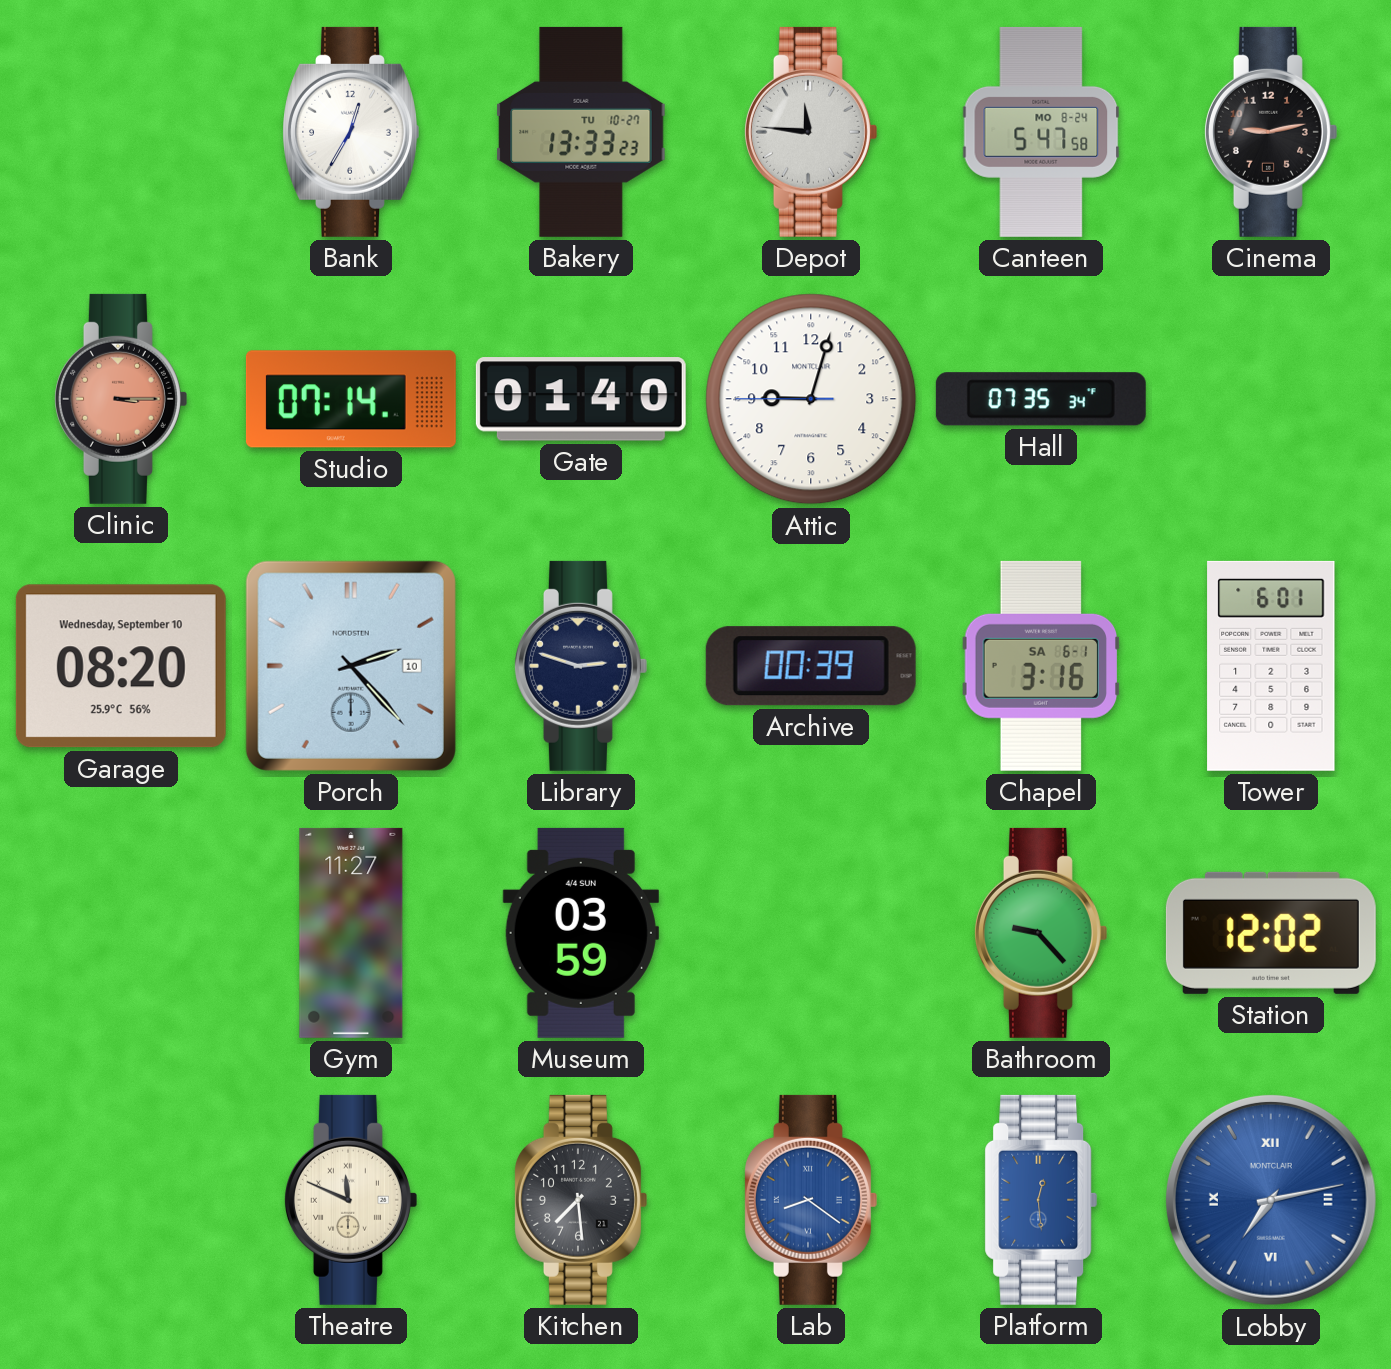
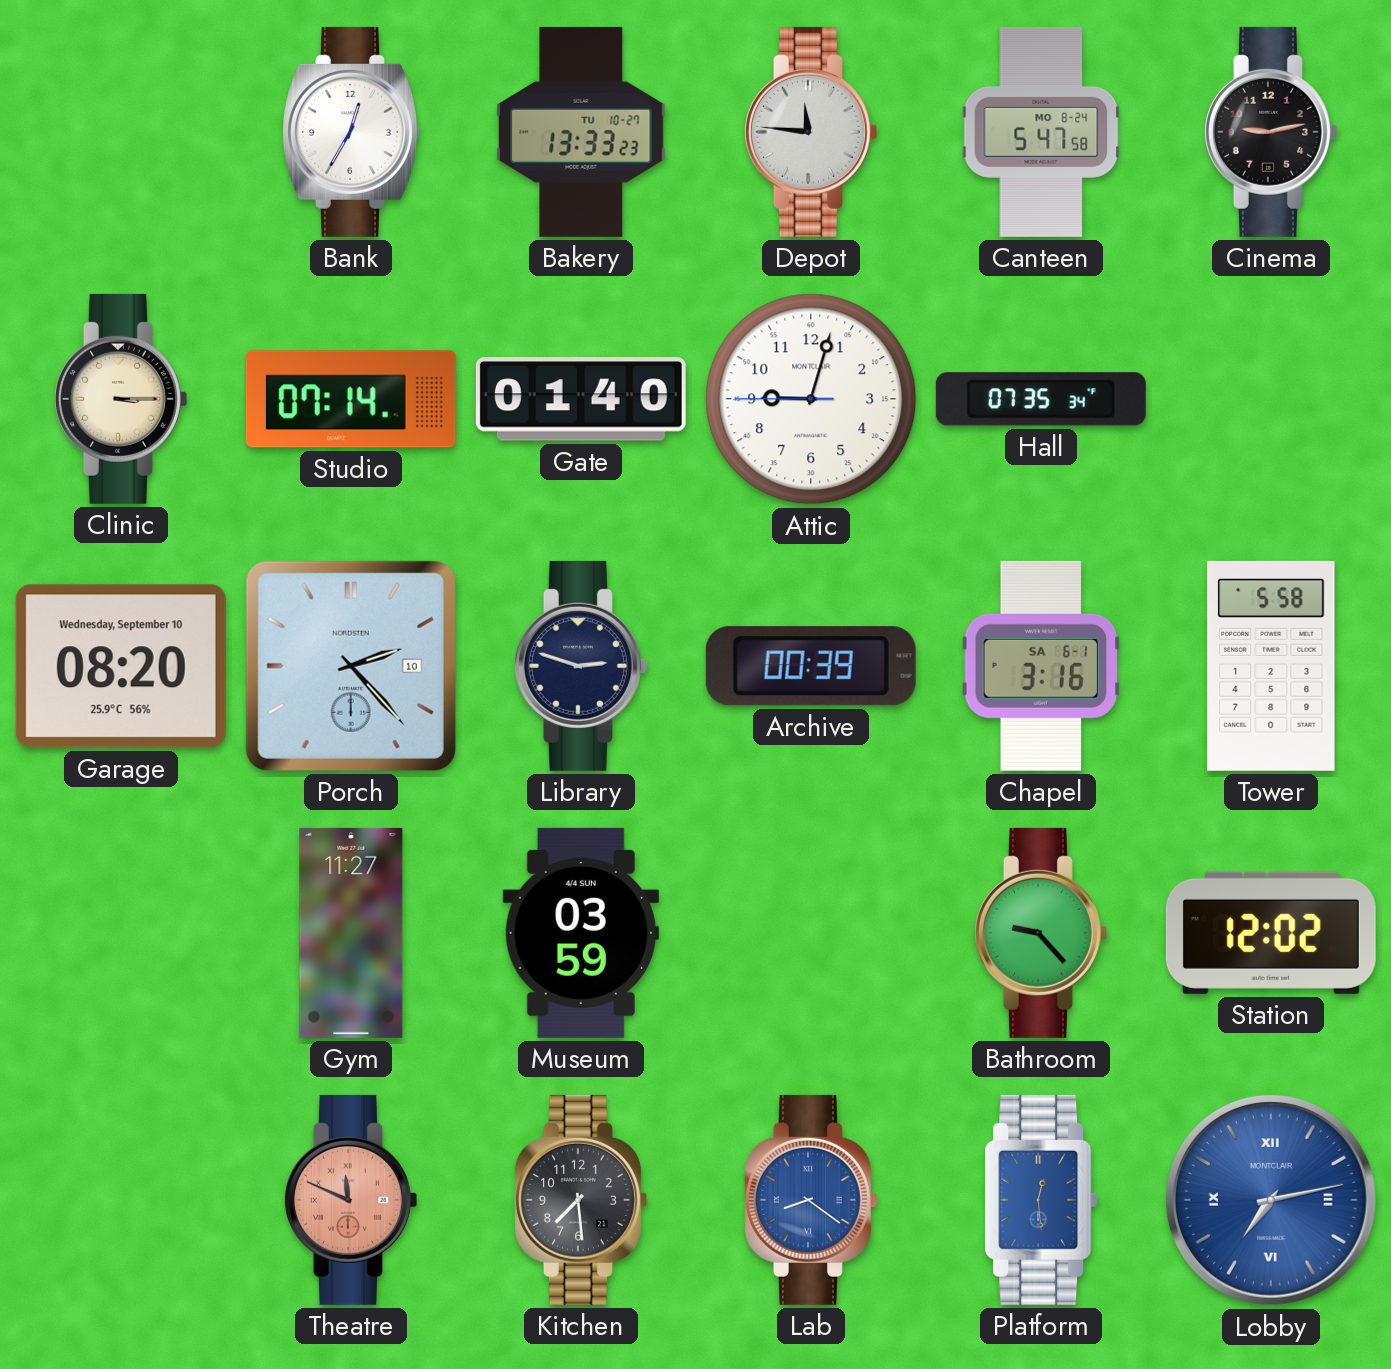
Clinic dial: salmon -> cream (120, 399)
Tower: 6:01 -> 5:58 (1271, 666)
Theatre dial: cream -> salmon (350, 1200)
